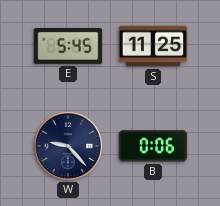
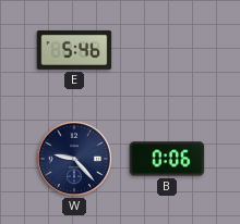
E: 5:45 -> 5:46 (74, 50)
S: 11:25 -> none (153, 46)
